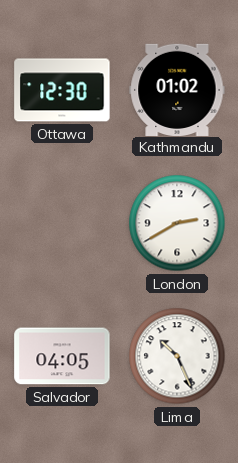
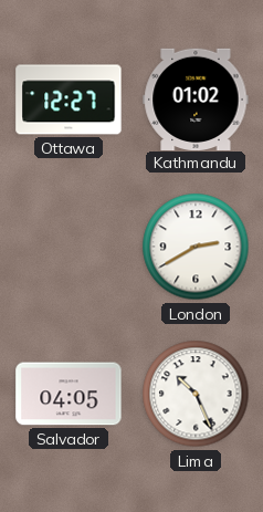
Ottawa: 12:30 -> 12:27 (69, 100)
